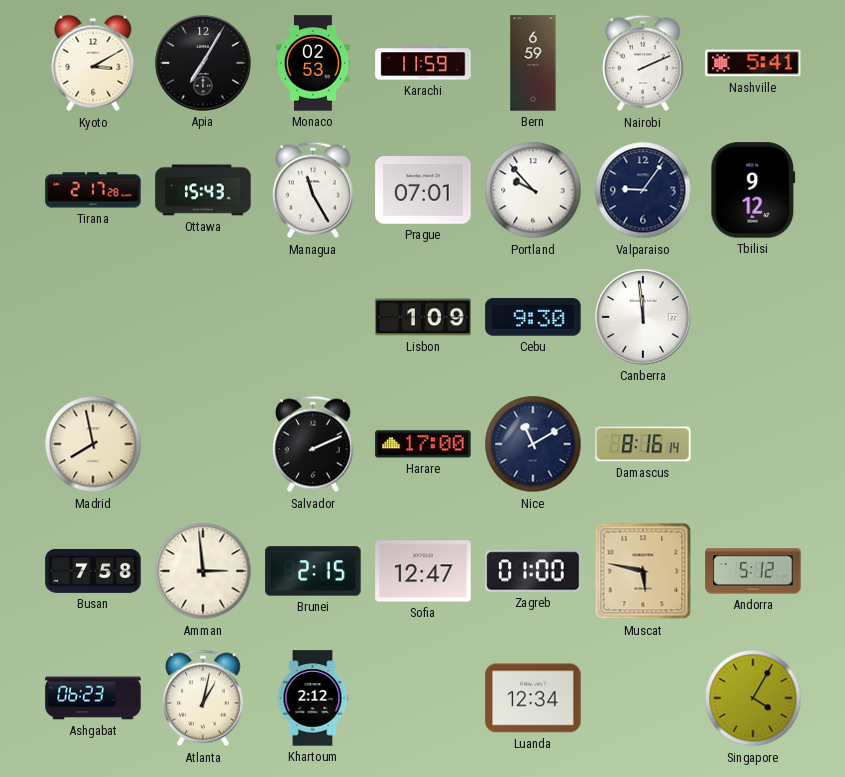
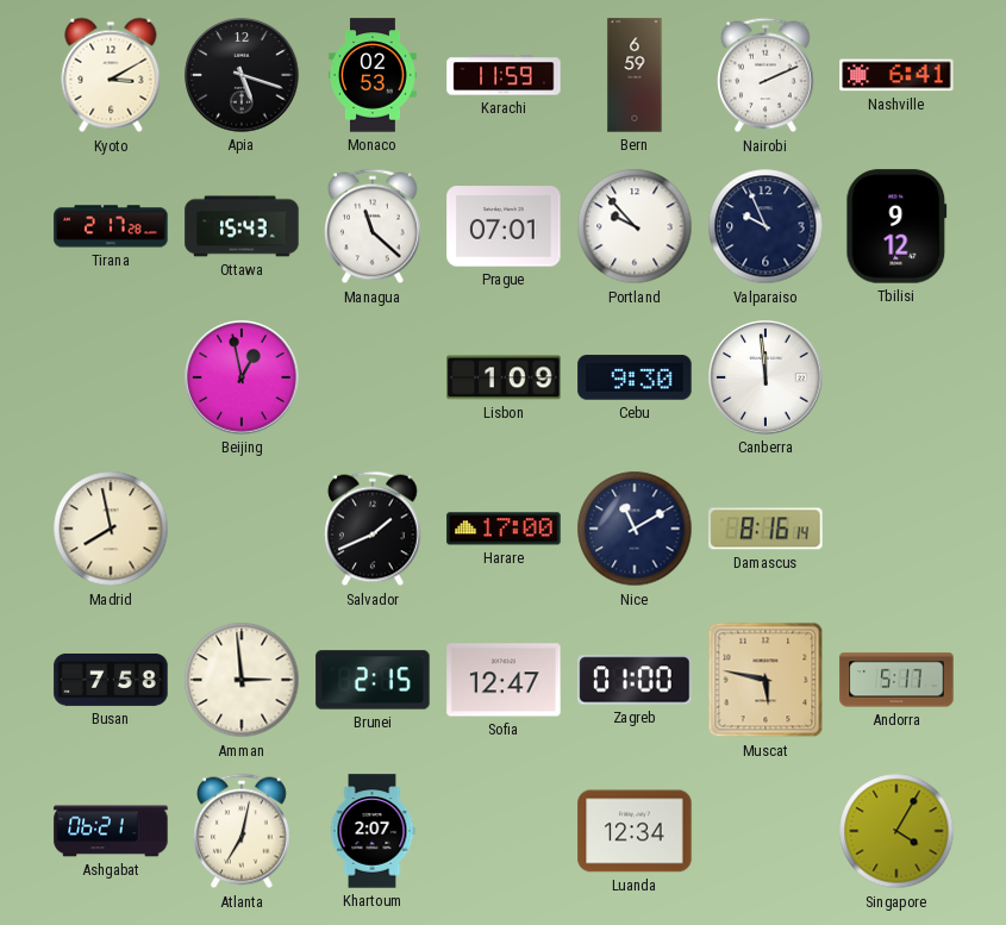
Apia: 7:05 -> 5:18 (242, 75)
Nashville: 5:41 -> 6:41 (896, 75)
Managua: 11:25 -> 11:22 (374, 226)
Valparaiso: 9:06 -> 9:56 (766, 226)
Beijing: none -> 12:58 (242, 377)
Salvador: 2:11 -> 1:41 (374, 529)
Andorra: 5:12 -> 5:17 (896, 680)
Ashgabat: 06:23 -> 06:21 (111, 831)
Atlanta: 1:02 -> 7:02 (243, 831)
Khartoum: 2:12 -> 2:07 (373, 831)
